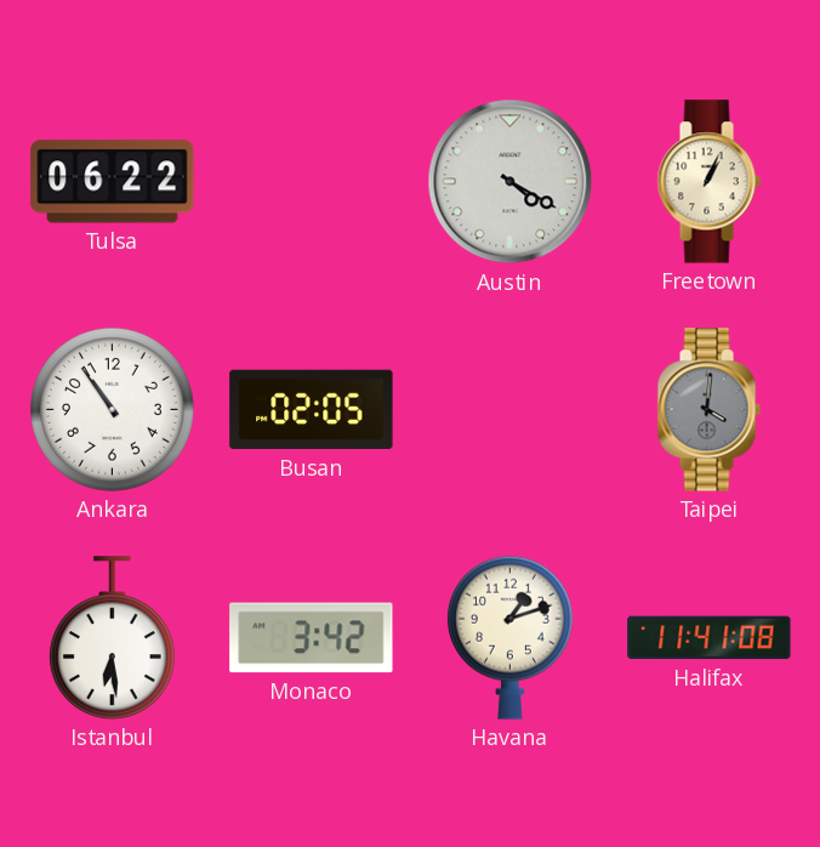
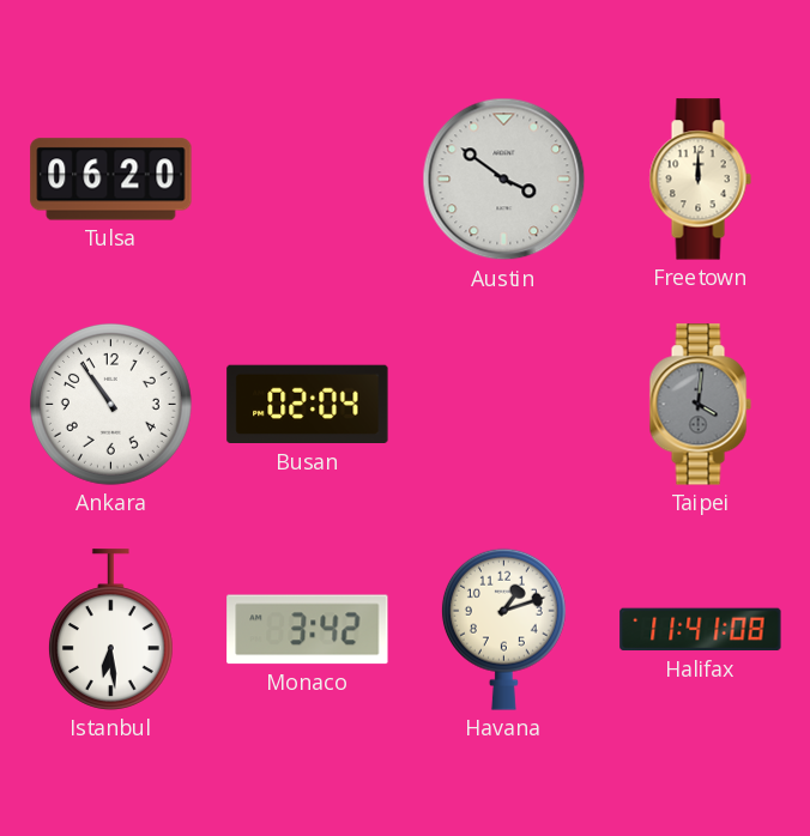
Tulsa: 06:22 -> 06:20 (111, 180)
Austin: 4:20 -> 3:51 (504, 180)
Freetown: 1:04 -> 12:00 (700, 180)
Busan: 02:05 -> 02:04 (308, 405)
